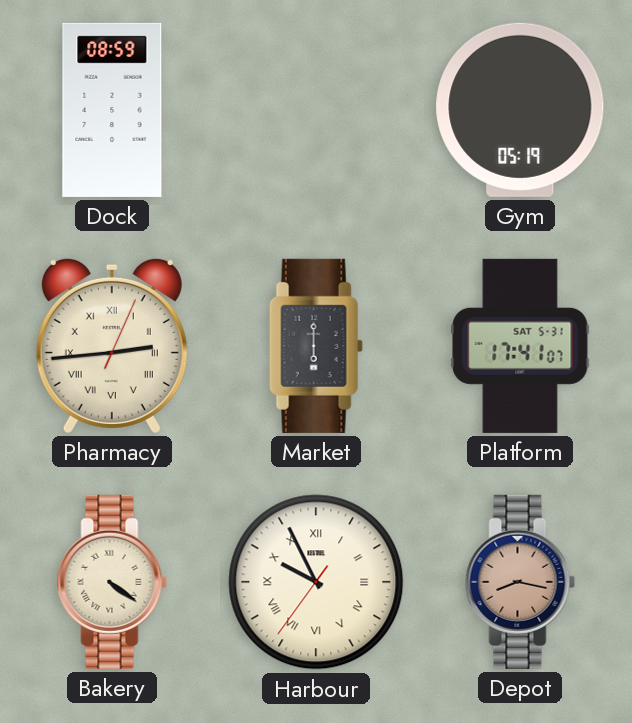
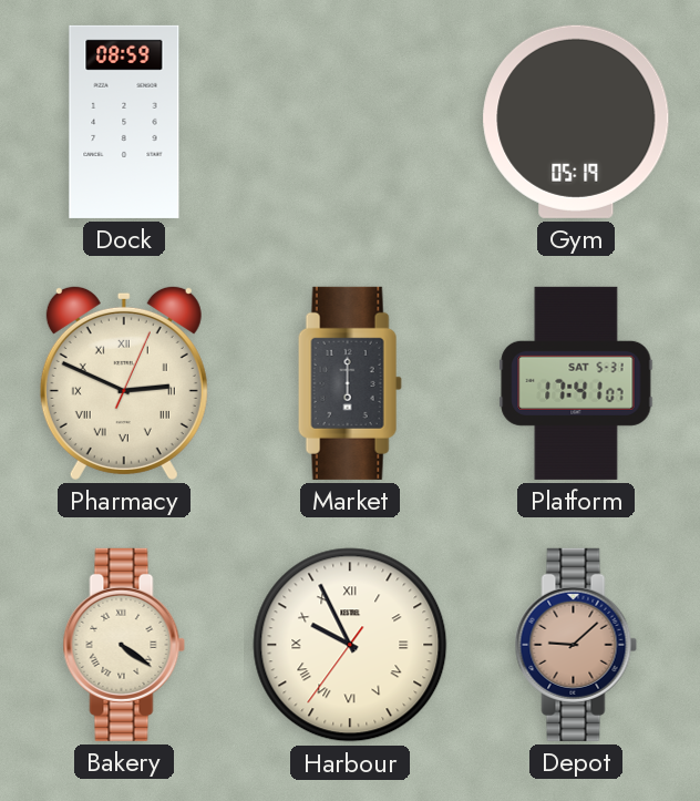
Pharmacy: 2:44 -> 2:49 (124, 382)
Depot: 8:17 -> 9:08 (576, 645)
